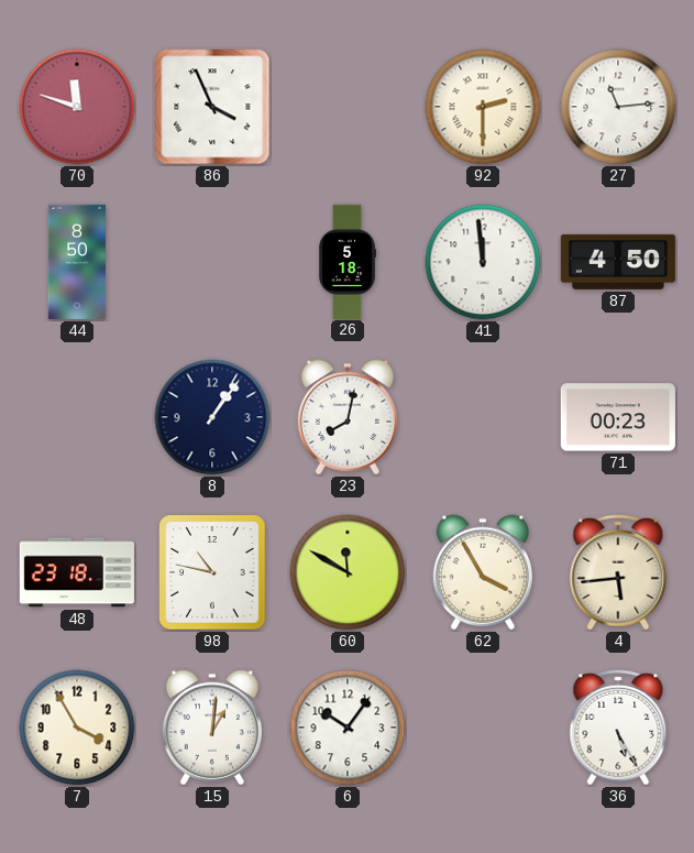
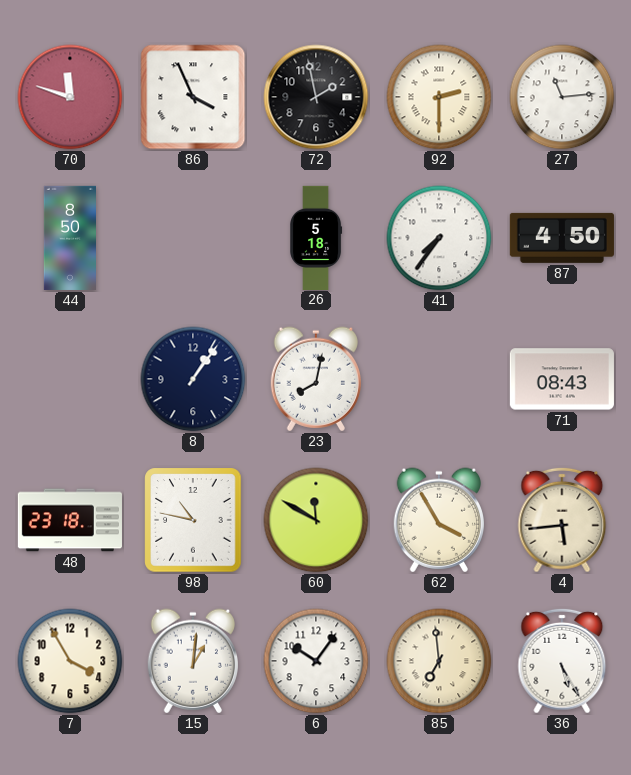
72: none -> 1:58 (316, 97)
41: 11:59 -> 7:36 (439, 238)
71: 00:23 -> 08:43 (562, 379)
85: none -> 6:59 (439, 661)
